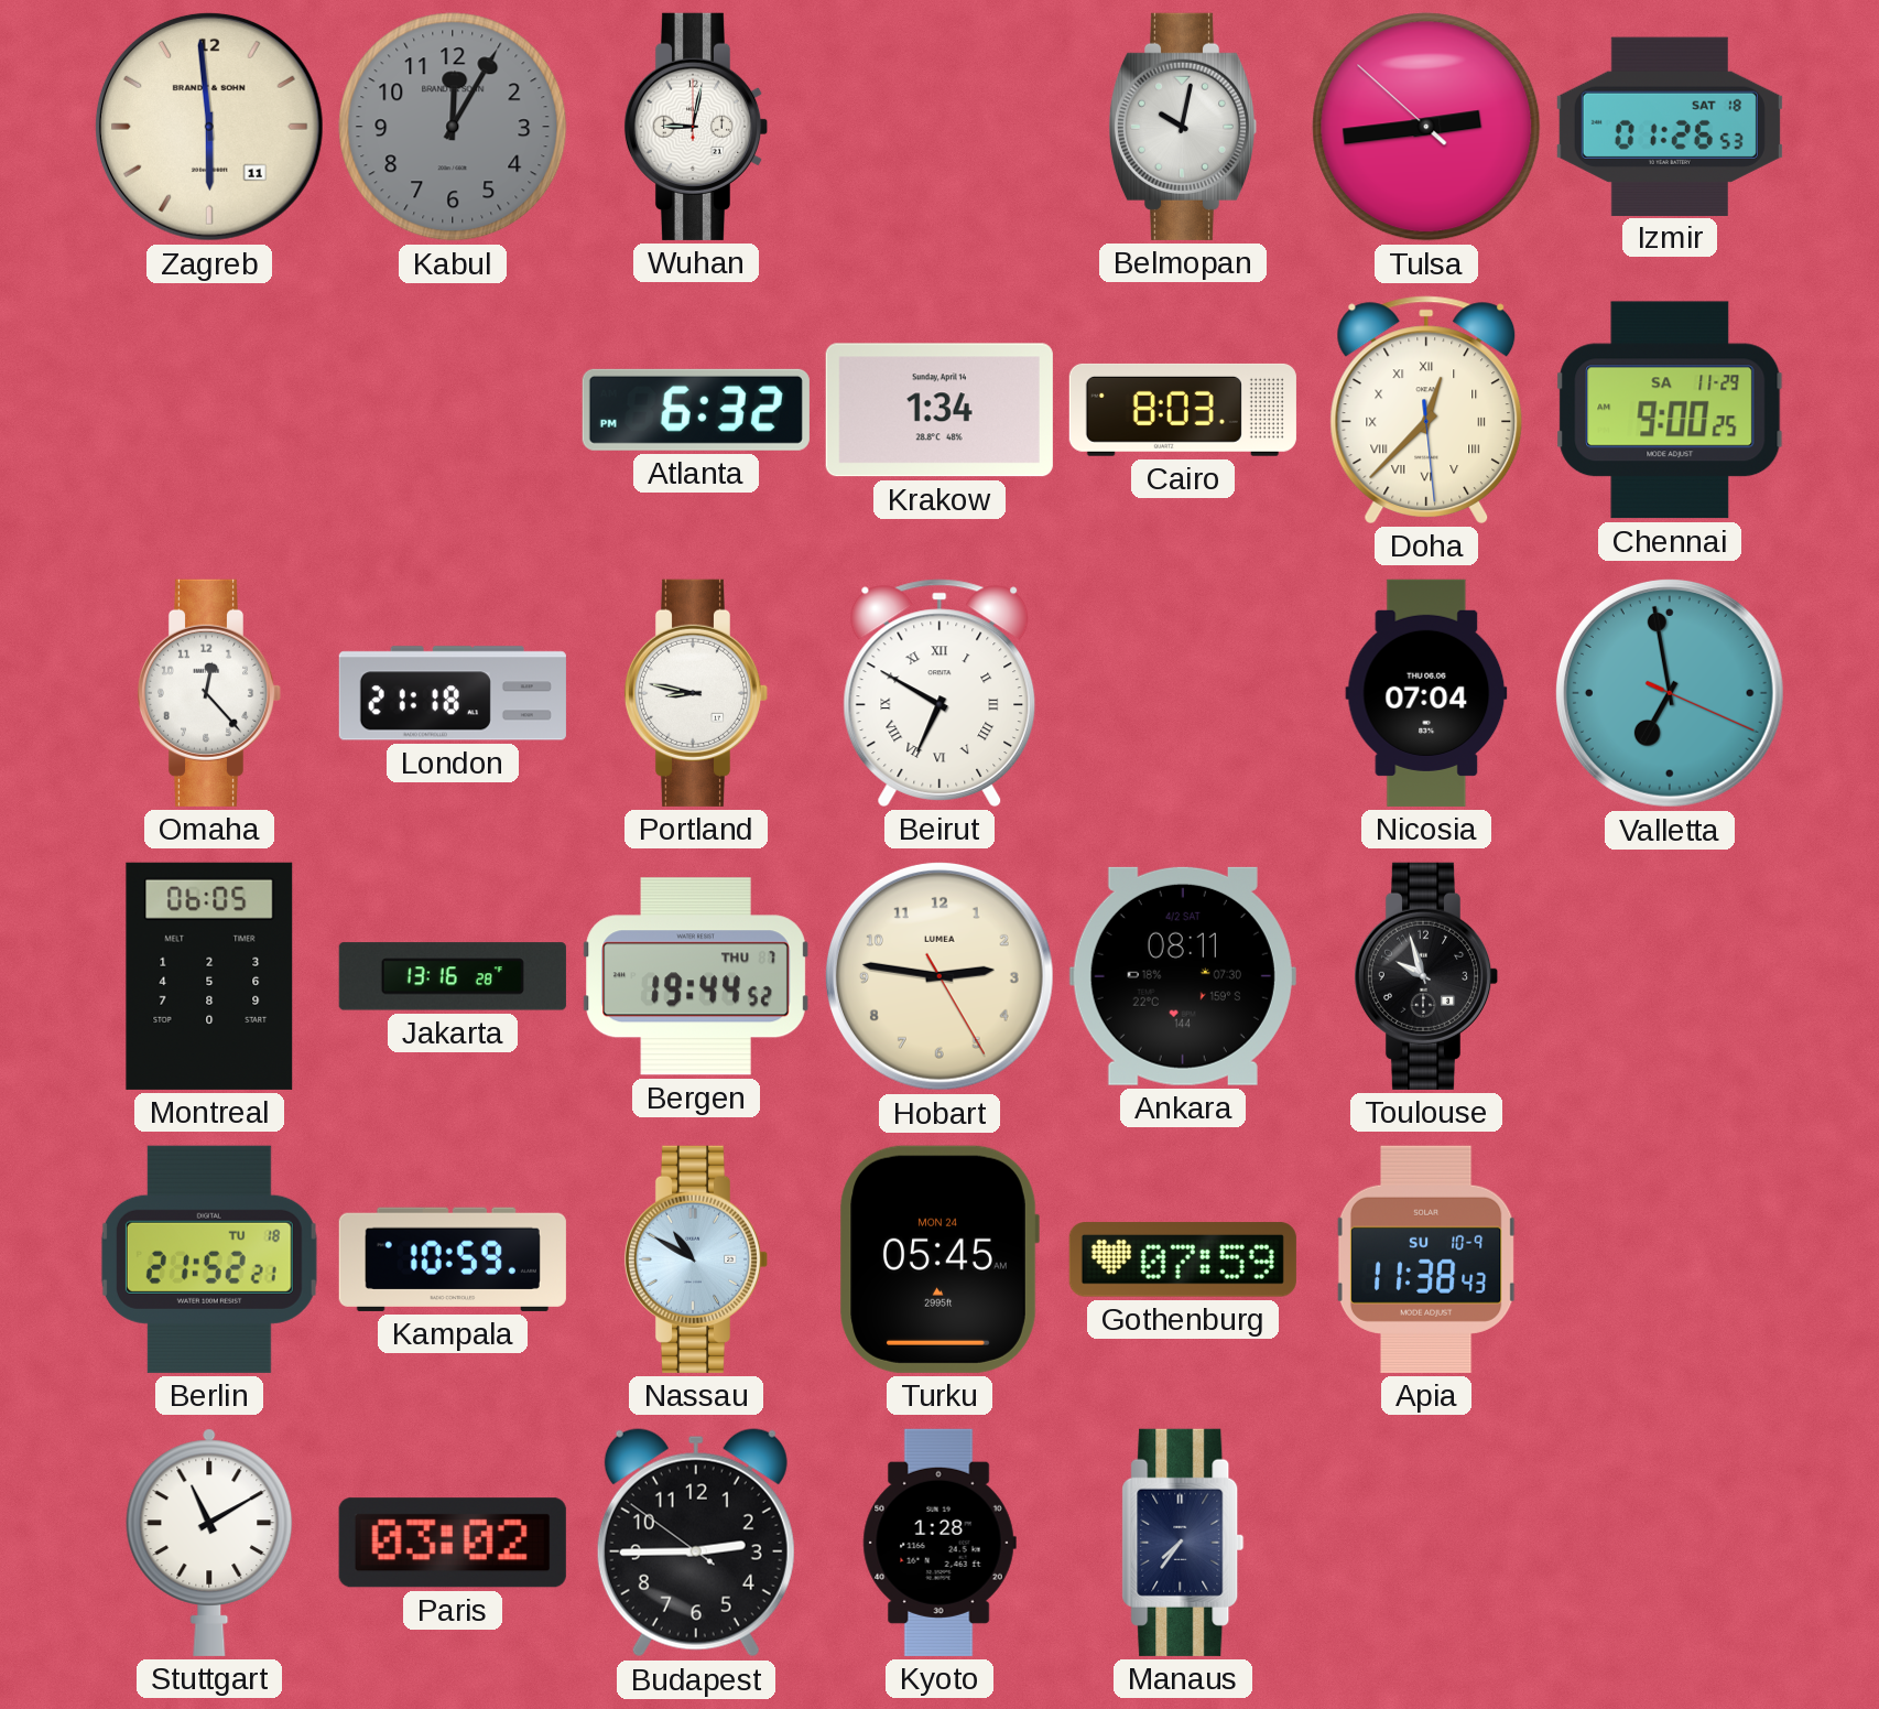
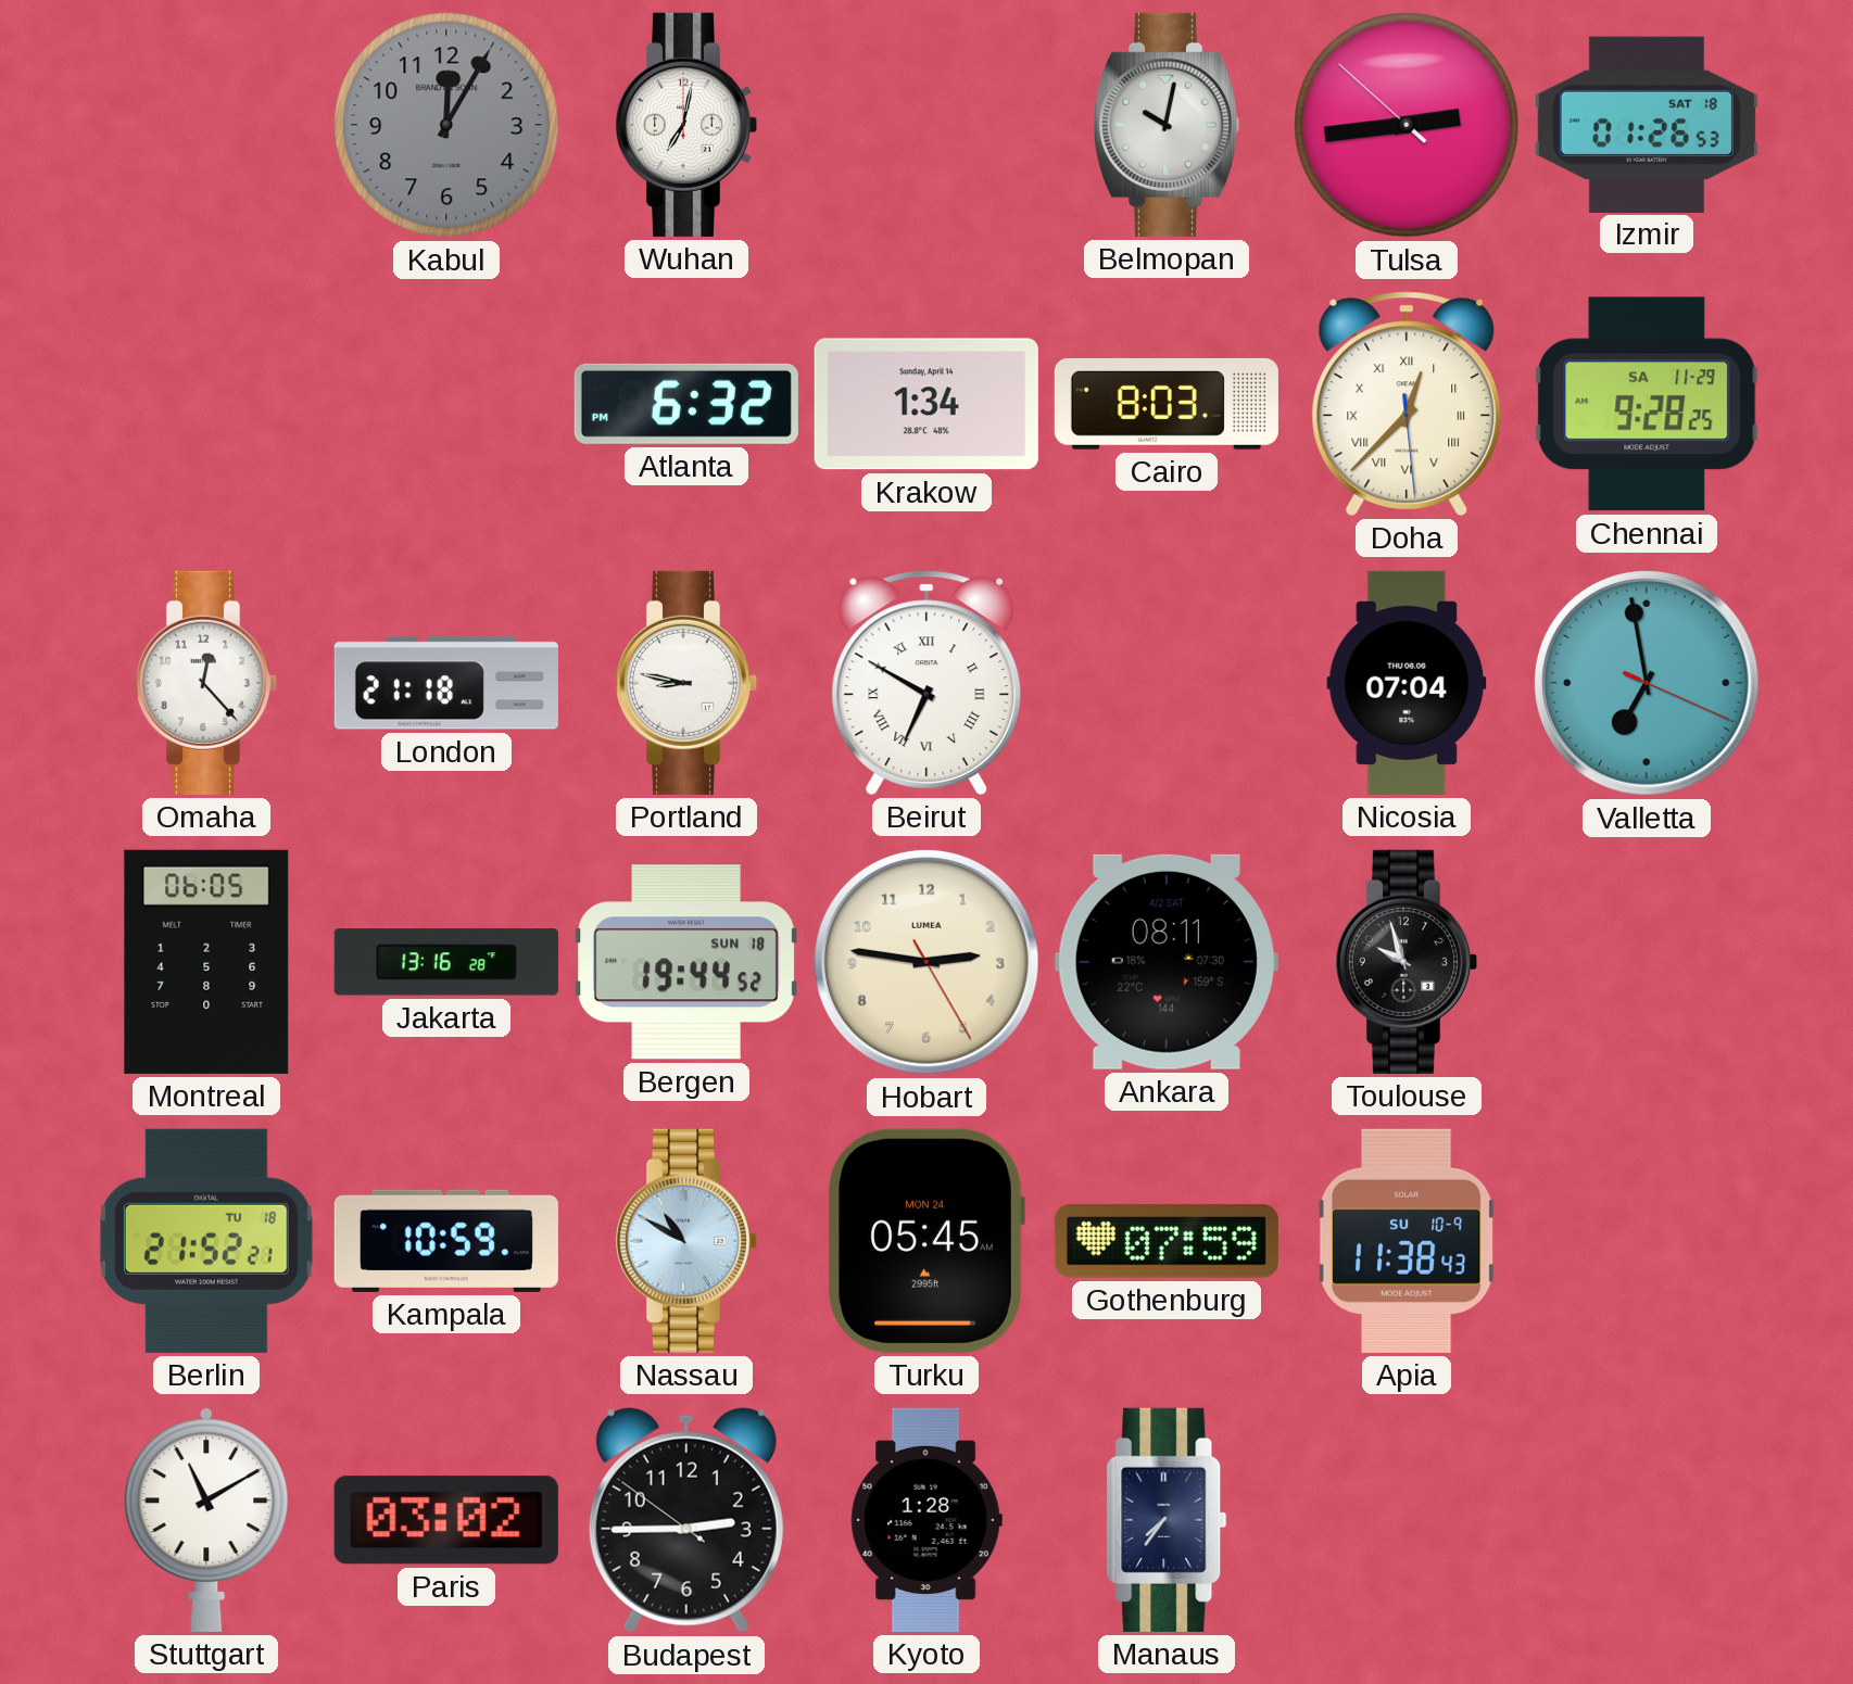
Zagreb: 5:59 -> none (209, 127)
Wuhan: 9:02 -> 7:02 (686, 125)
Chennai: 9:00 -> 9:28 (1647, 404)
Bergen date: THU 7 -> SUN 18 (686, 962)
